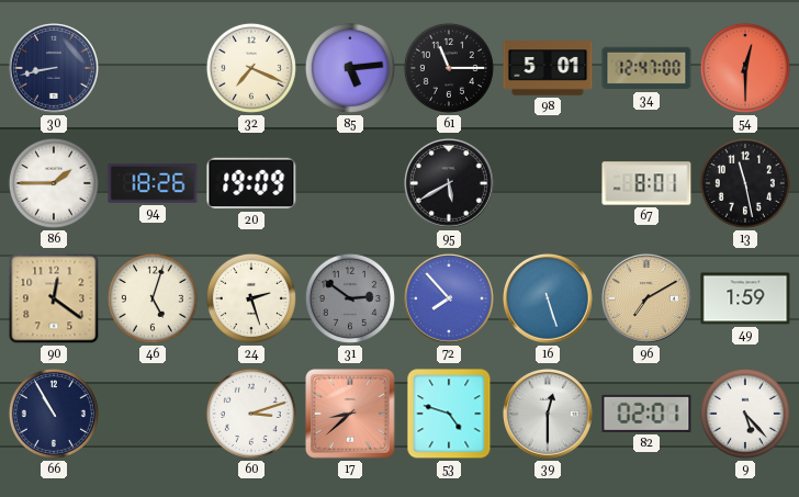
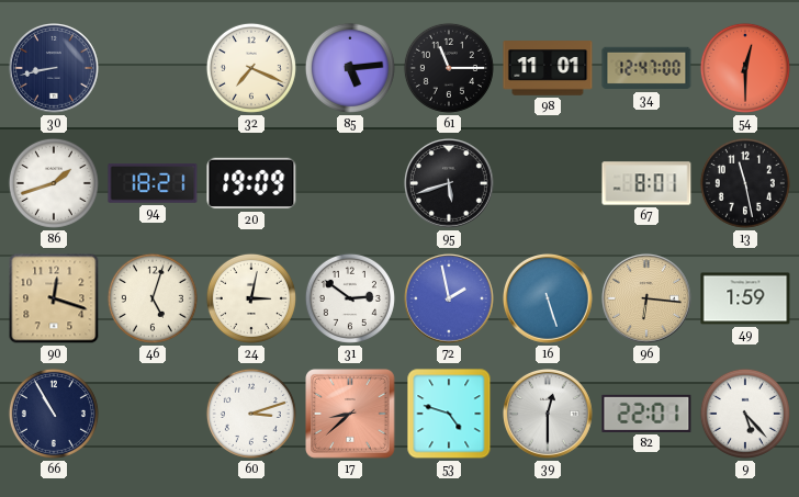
98: 5:01 -> 11:01 (548, 68)
86: 1:45 -> 1:42 (54, 183)
94: 18:26 -> 18:21 (153, 183)
95: 5:40 -> 5:42 (450, 184)
90: 12:21 -> 12:18 (54, 298)
24: 2:27 -> 3:02 (251, 298)
31 dial: grey -> white (350, 298)
72: 7:53 -> 1:58 (450, 300)
96: 7:10 -> 6:16 (648, 300)
82: 02:01 -> 22:01 (646, 414)
